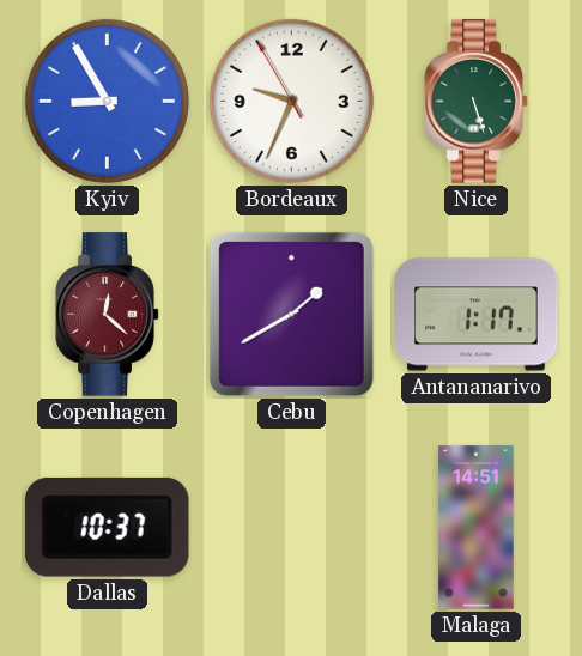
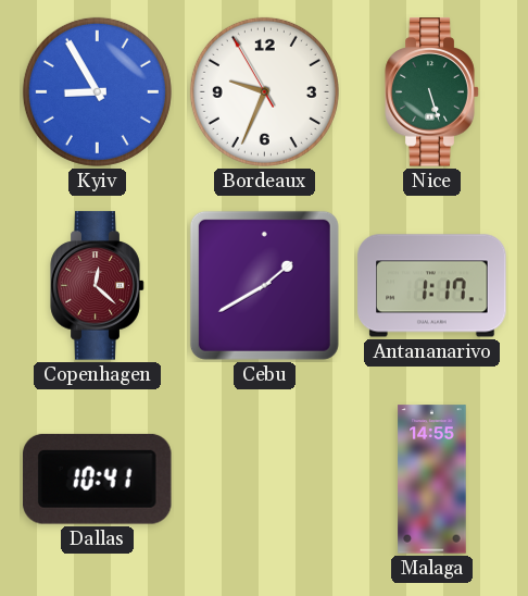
Dallas: 10:37 -> 10:41 (97, 479)
Malaga: 14:51 -> 14:55 (432, 480)
